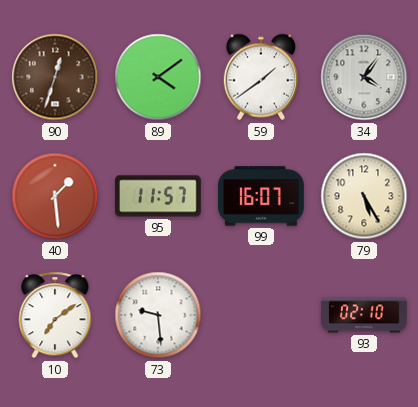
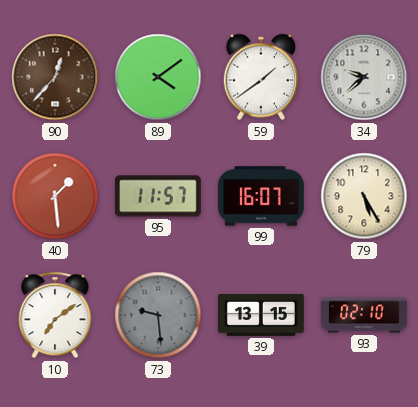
90: 12:33 -> 12:37 (55, 77)
34: 4:06 -> 9:38 (364, 77)
73 dial: white -> grey (158, 315)
39: none -> 13:15 (262, 315)
